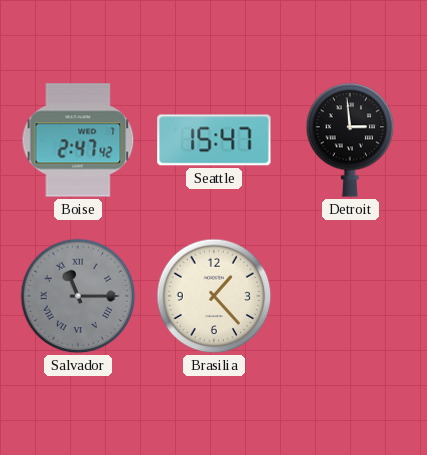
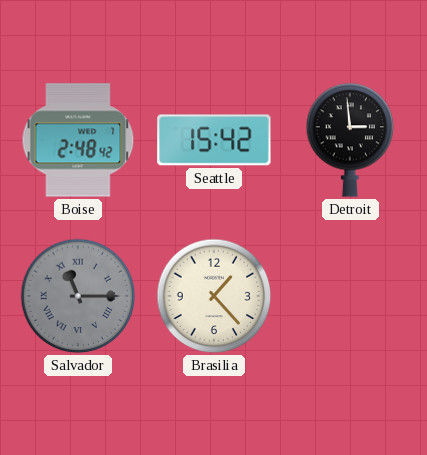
Boise: 2:47 -> 2:48 (78, 140)
Seattle: 15:47 -> 15:42 (214, 140)
